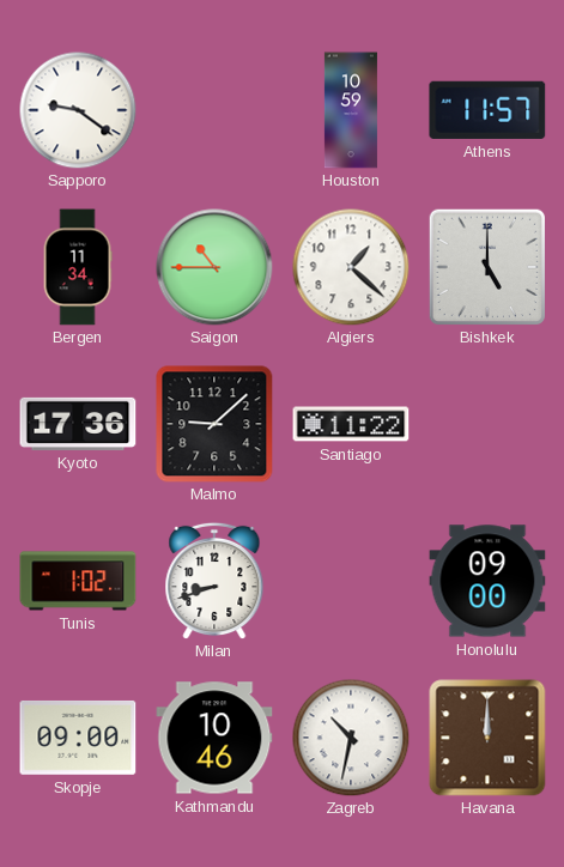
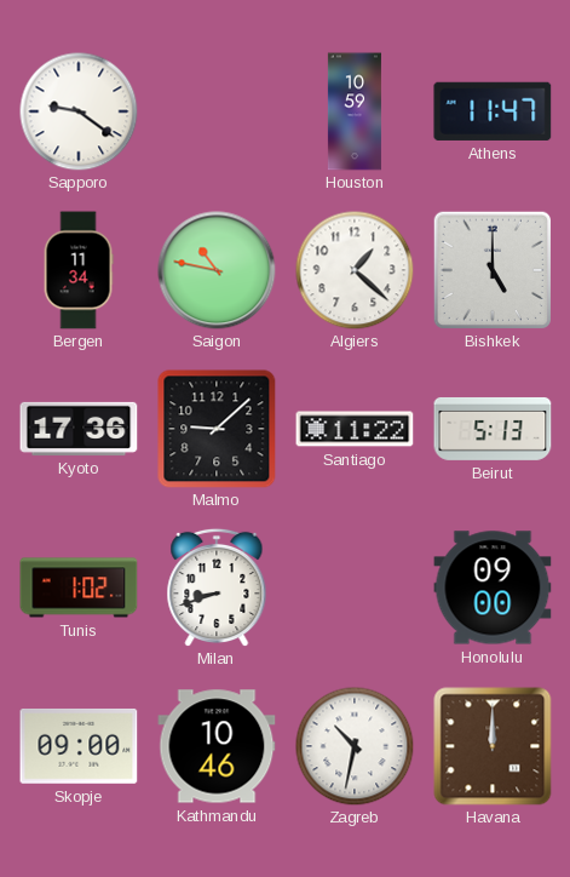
Athens: 11:57 -> 11:47 (493, 111)
Saigon: 10:45 -> 10:47 (217, 270)
Beirut: none -> 5:13 (493, 429)
